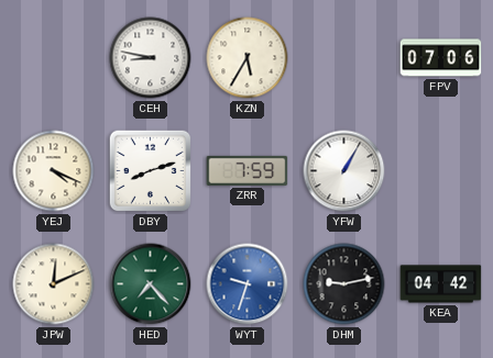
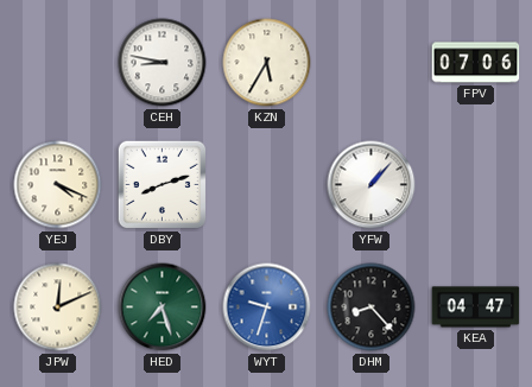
ZRR: 7:59 -> none (248, 170)
YFW: 1:05 -> 1:07 (372, 185)
HED: 7:23 -> 7:27 (163, 307)
DHM: 9:13 -> 8:23 (372, 307)
KEA: 04:42 -> 04:47 (476, 307)
